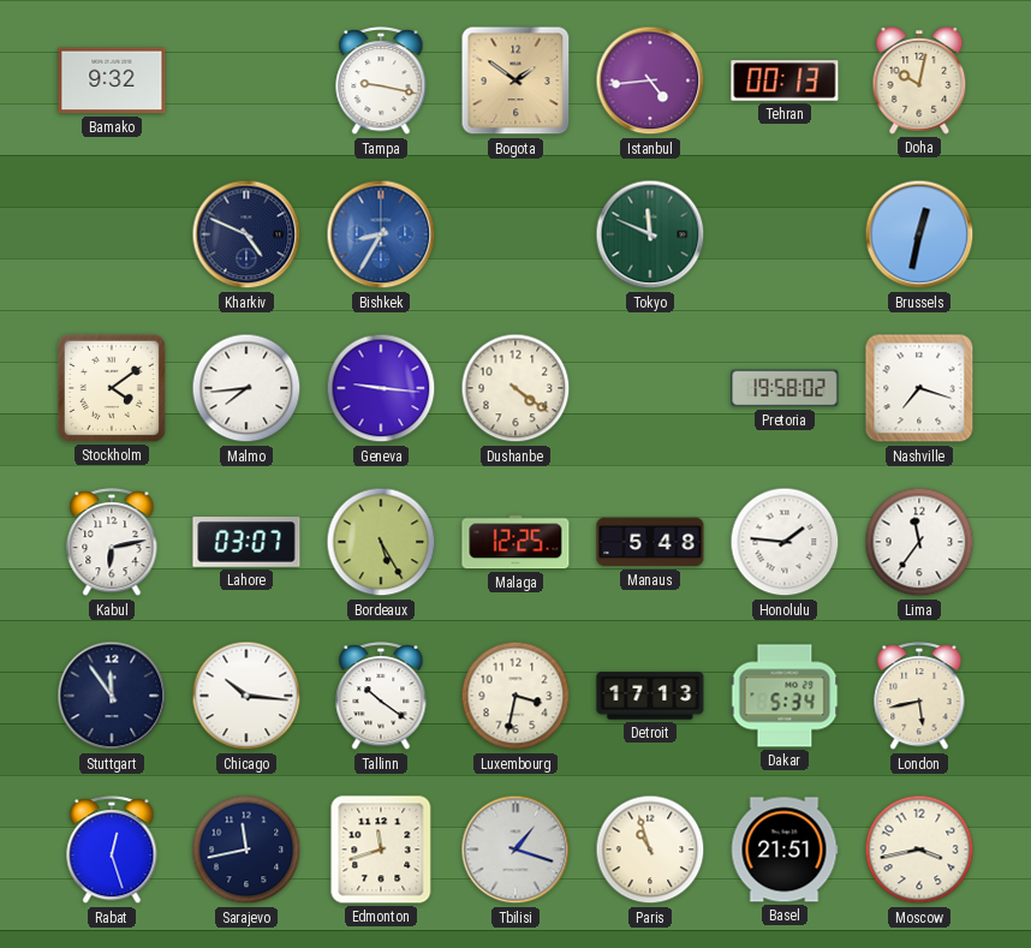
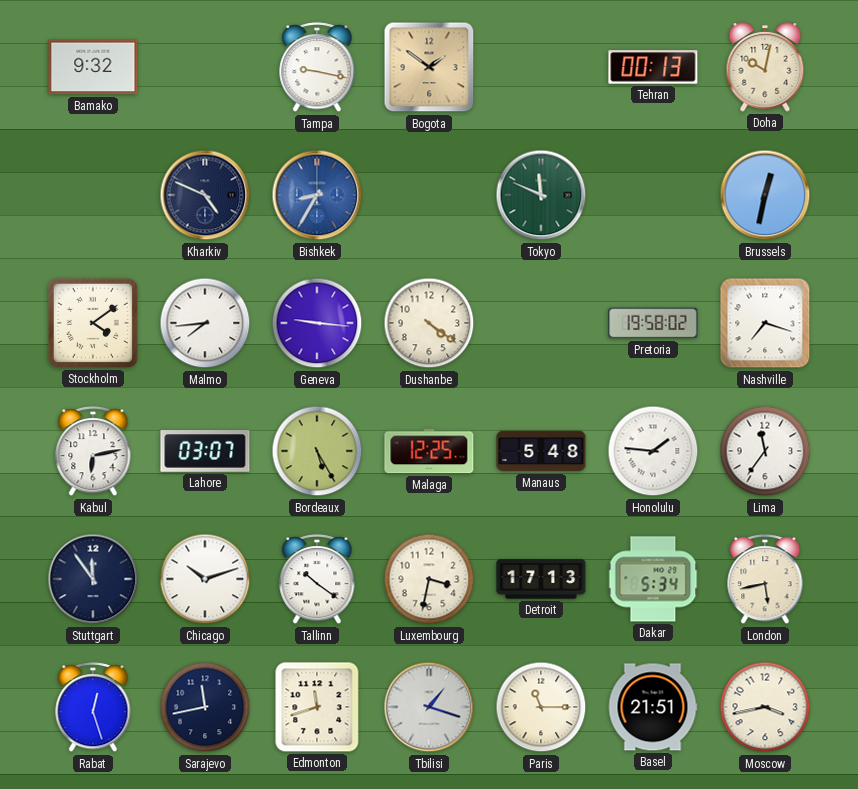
Istanbul: 4:44 -> none (650, 81)
Chicago: 10:16 -> 10:12 (205, 579)
Paris: 10:57 -> 11:15 (541, 707)
